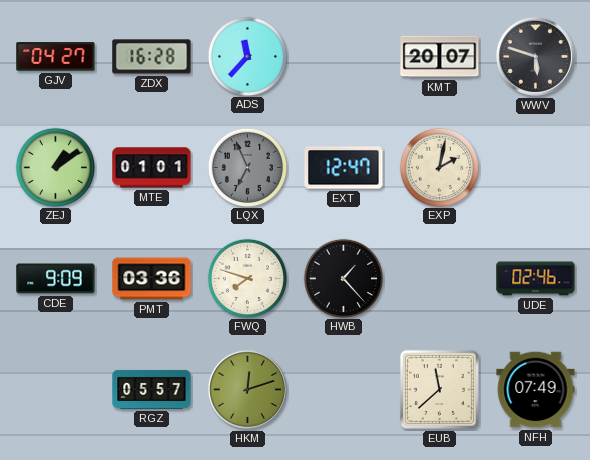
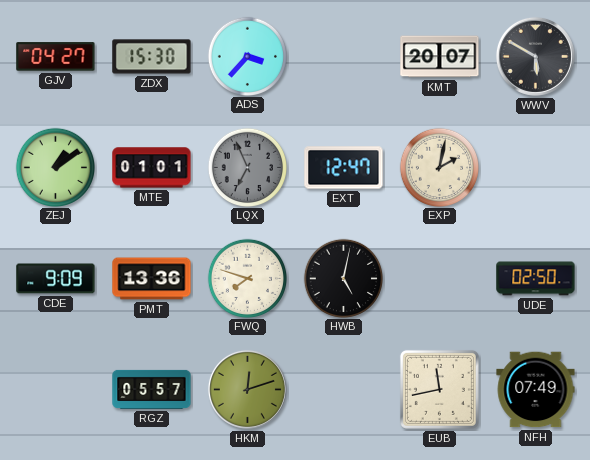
ZDX: 16:28 -> 15:30 (152, 57)
ADS: 11:37 -> 3:37 (247, 56)
WWV: 5:48 -> 5:50 (535, 56)
PMT: 03:36 -> 13:36 (152, 279)
HWB: 1:23 -> 5:02 (343, 278)
UDE: 02:46 -> 02:50 (536, 279)
EUB: 11:38 -> 11:43 (439, 389)
